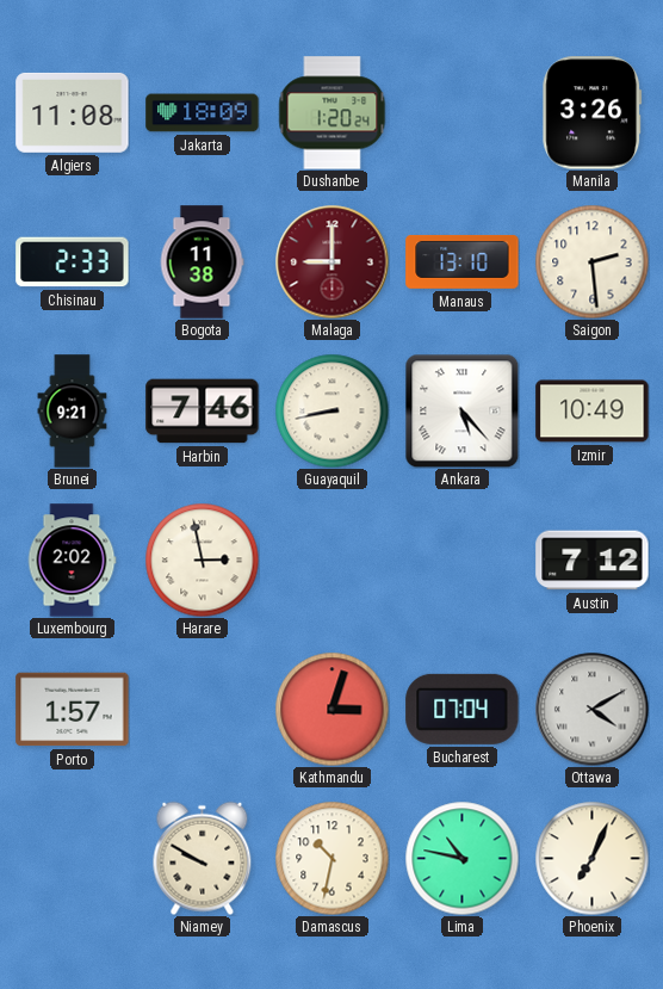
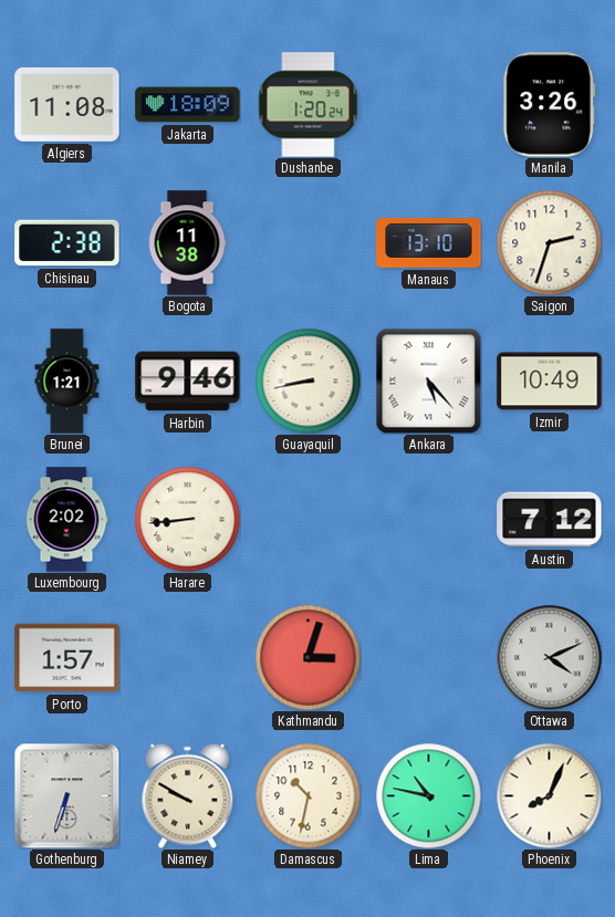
Chisinau: 2:33 -> 2:38 (67, 243)
Malaga: 9:00 -> none (331, 261)
Saigon: 2:29 -> 2:33 (549, 242)
Brunei: 9:21 -> 1:21 (67, 382)
Harbin: 7:46 -> 9:46 (188, 382)
Harare: 2:58 -> 8:44 (187, 519)
Bucharest: 07:04 -> none (463, 709)
Ottawa: 4:10 -> 4:11 (549, 657)
Gothenburg: none -> 6:33 (66, 795)
Phoenix: 7:04 -> 8:04 (549, 795)
